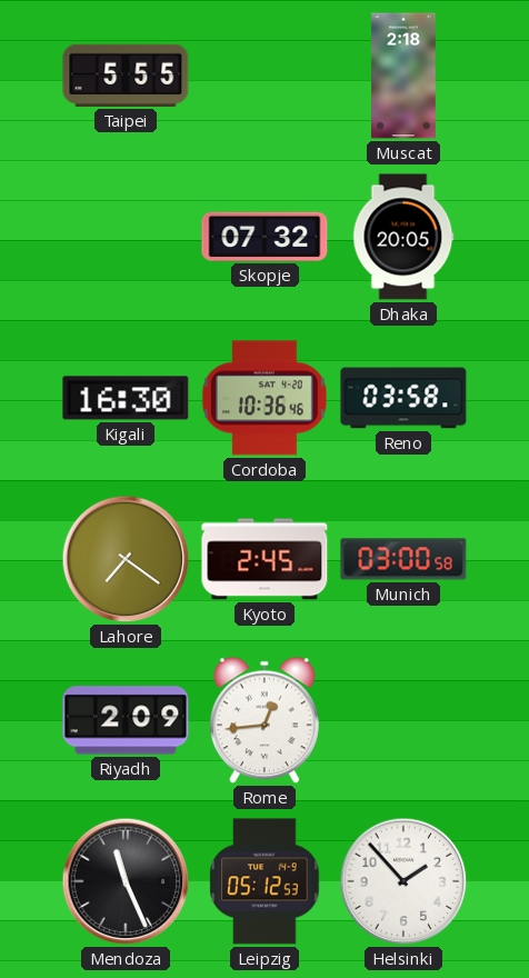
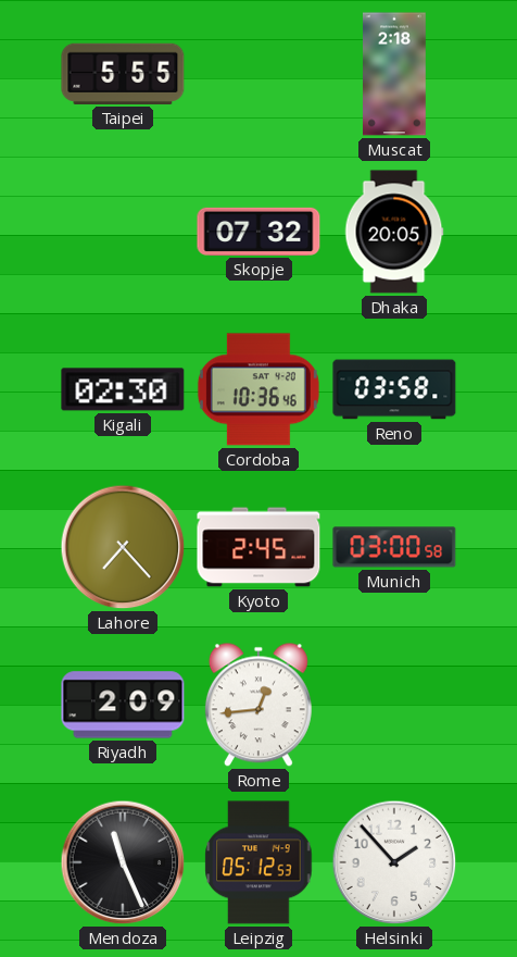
Kigali: 16:30 -> 02:30 (123, 389)
Lahore: 7:21 -> 7:23 (123, 547)
